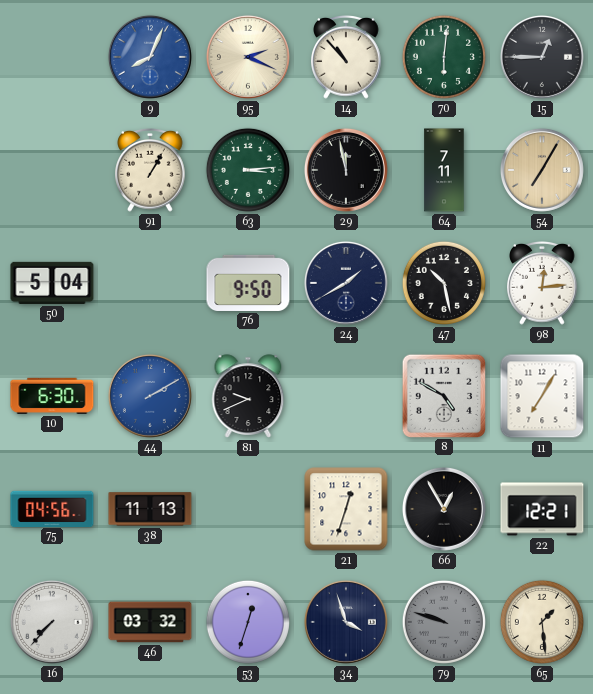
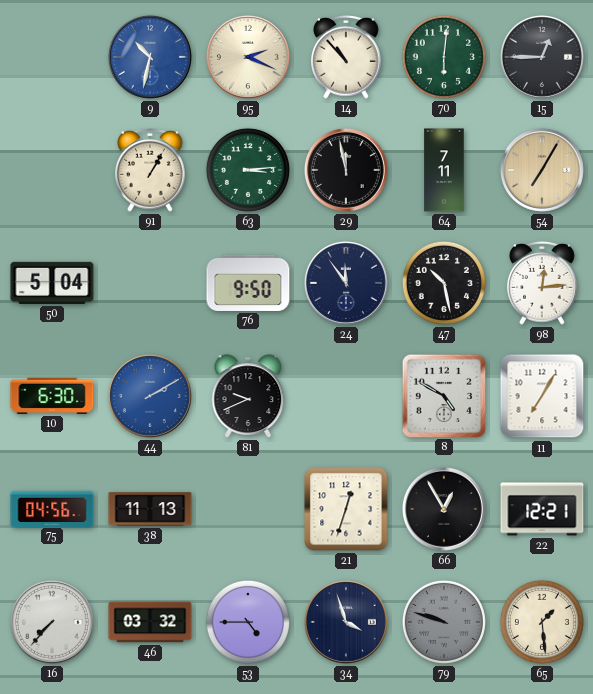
9: 8:04 -> 10:32 (150, 57)
24: 1:40 -> 11:54 (346, 283)
53: 12:33 -> 4:45 (248, 622)
